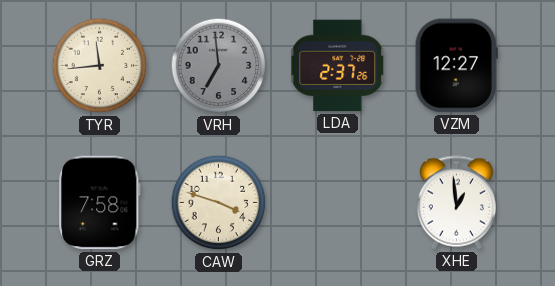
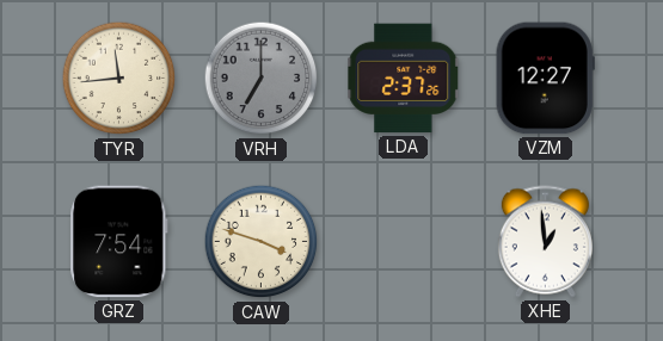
VRH: 6:59 -> 7:00 (262, 79)
GRZ: 7:58 -> 7:54 (119, 242)
